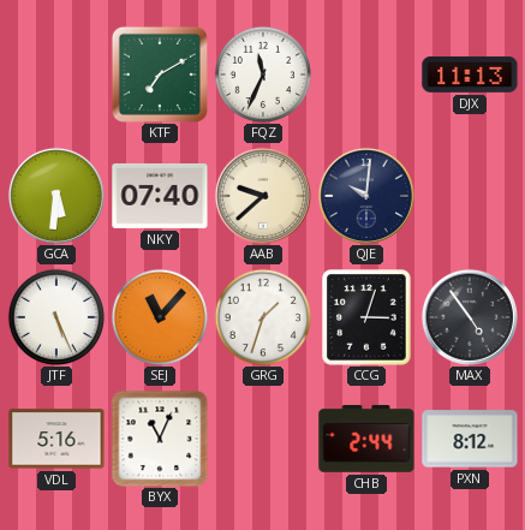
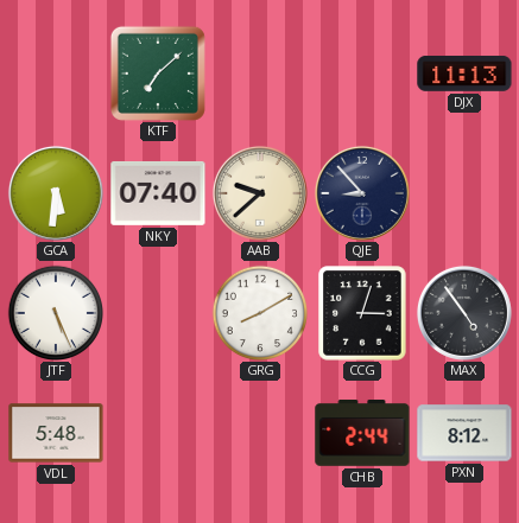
KTF: 7:10 -> 7:08 (158, 74)
FQZ: 11:34 -> none (262, 73)
QJE: 10:01 -> 8:53 (362, 193)
SEJ: 11:07 -> none (159, 316)
GRG: 1:33 -> 8:10 (259, 312)
VDL: 5:16 -> 5:48 (56, 433)
BYX: 11:04 -> none (160, 439)
